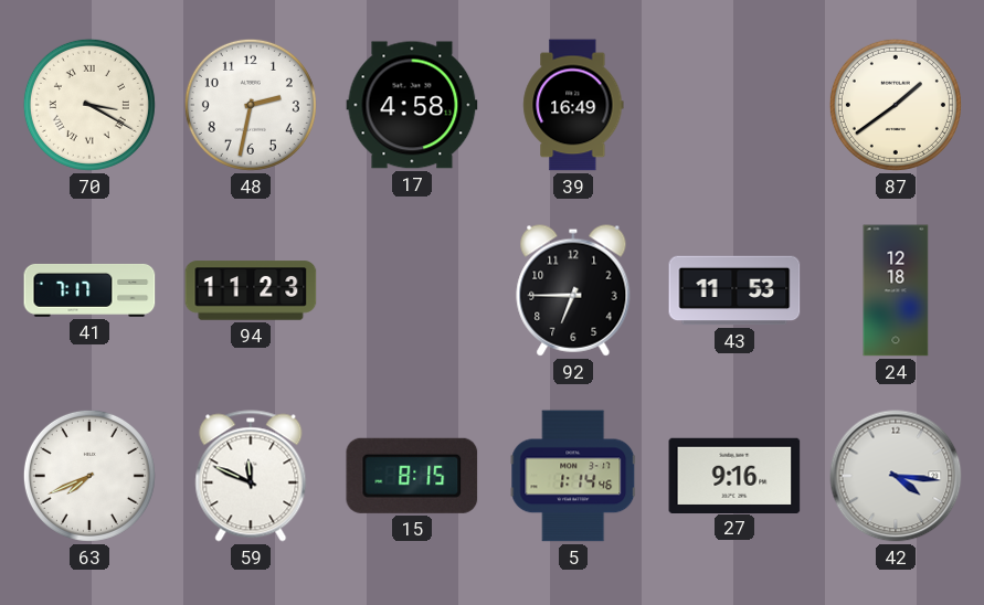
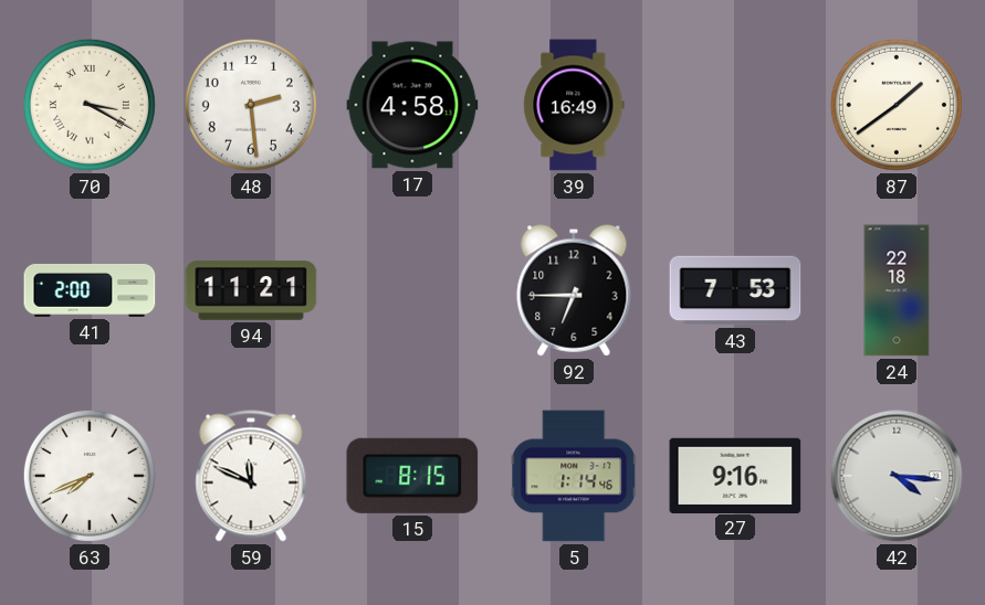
48: 2:32 -> 2:29 (251, 105)
41: 7:17 -> 2:00 (90, 290)
94: 11:23 -> 11:21 (251, 290)
43: 11:53 -> 7:53 (735, 290)
24: 12:18 -> 22:18 (897, 290)
